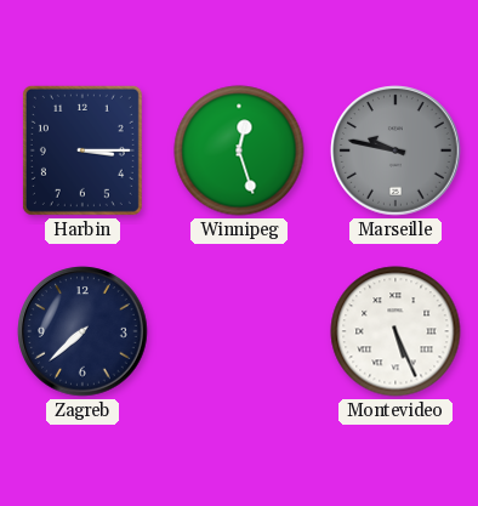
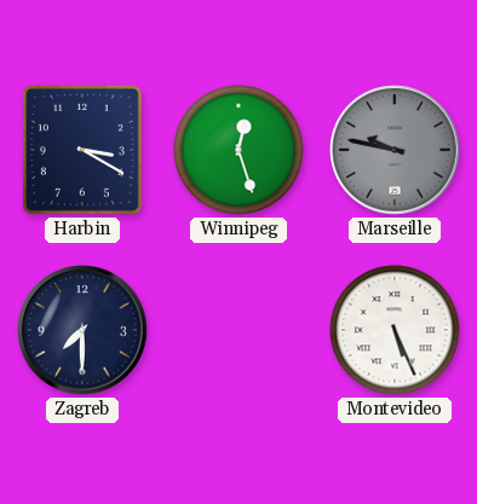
Harbin: 3:15 -> 3:20 (82, 150)
Zagreb: 7:38 -> 7:30 (82, 330)
